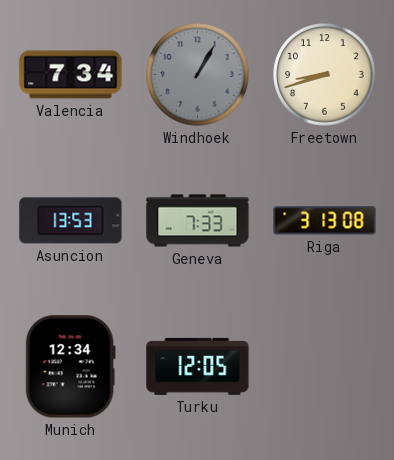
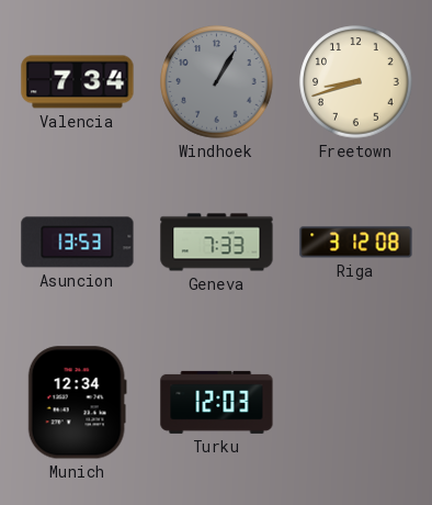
Riga: 3:13 -> 3:12 (356, 243)
Turku: 12:05 -> 12:03 (217, 402)
